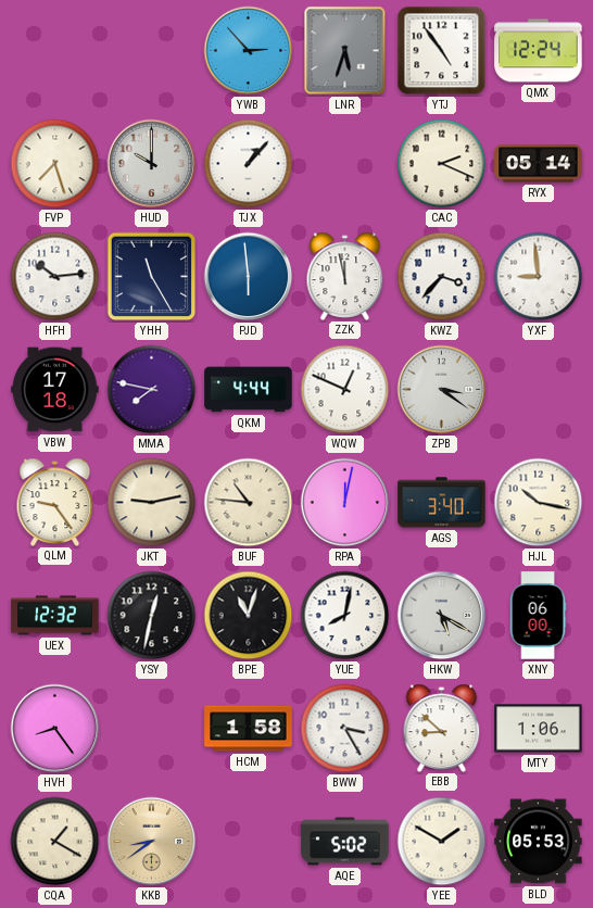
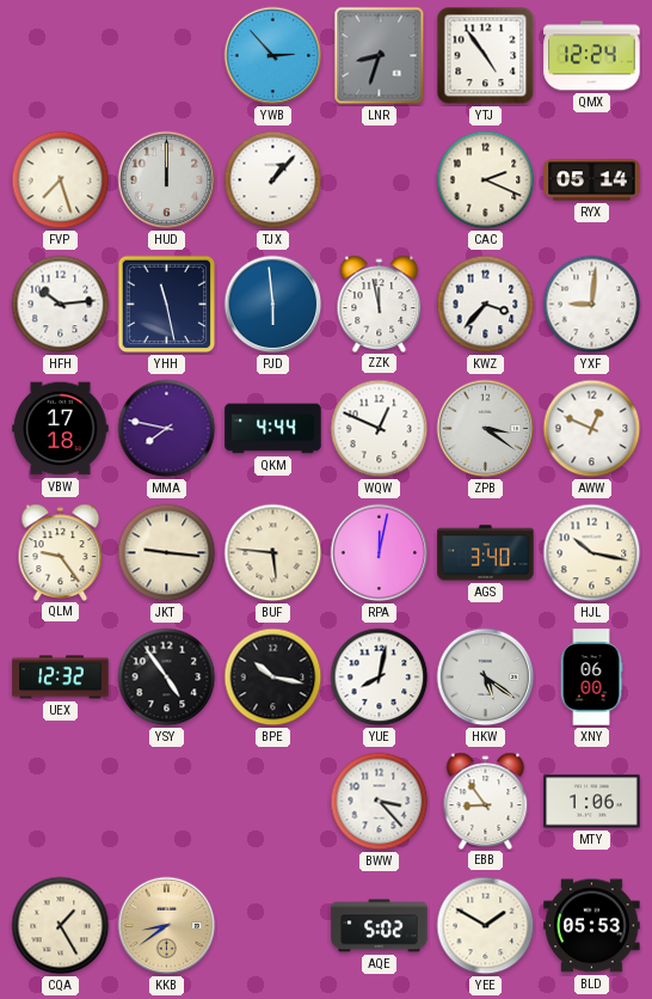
LNR: 5:33 -> 8:33 (380, 56)
HUD: 10:00 -> 12:00 (167, 180)
YHH: 11:25 -> 11:28 (167, 305)
YXF: 8:59 -> 9:01 (592, 305)
AWW: none -> 12:49 (592, 429)
JKT: 9:13 -> 9:16 (167, 553)
BUF: 10:46 -> 5:46 (273, 553)
YSY: 12:32 -> 4:54 (167, 678)
BPE: 11:03 -> 10:17 (273, 678)
HKW: 5:20 -> 5:21 (486, 678)
HVH: 8:24 -> none (55, 729)
HCM: 1:58 -> none (249, 729)
BWW: 3:25 -> 3:23 (380, 802)
EBB: 8:52 -> 8:54 (486, 801)
CQA: 1:20 -> 1:25 (61, 926)
